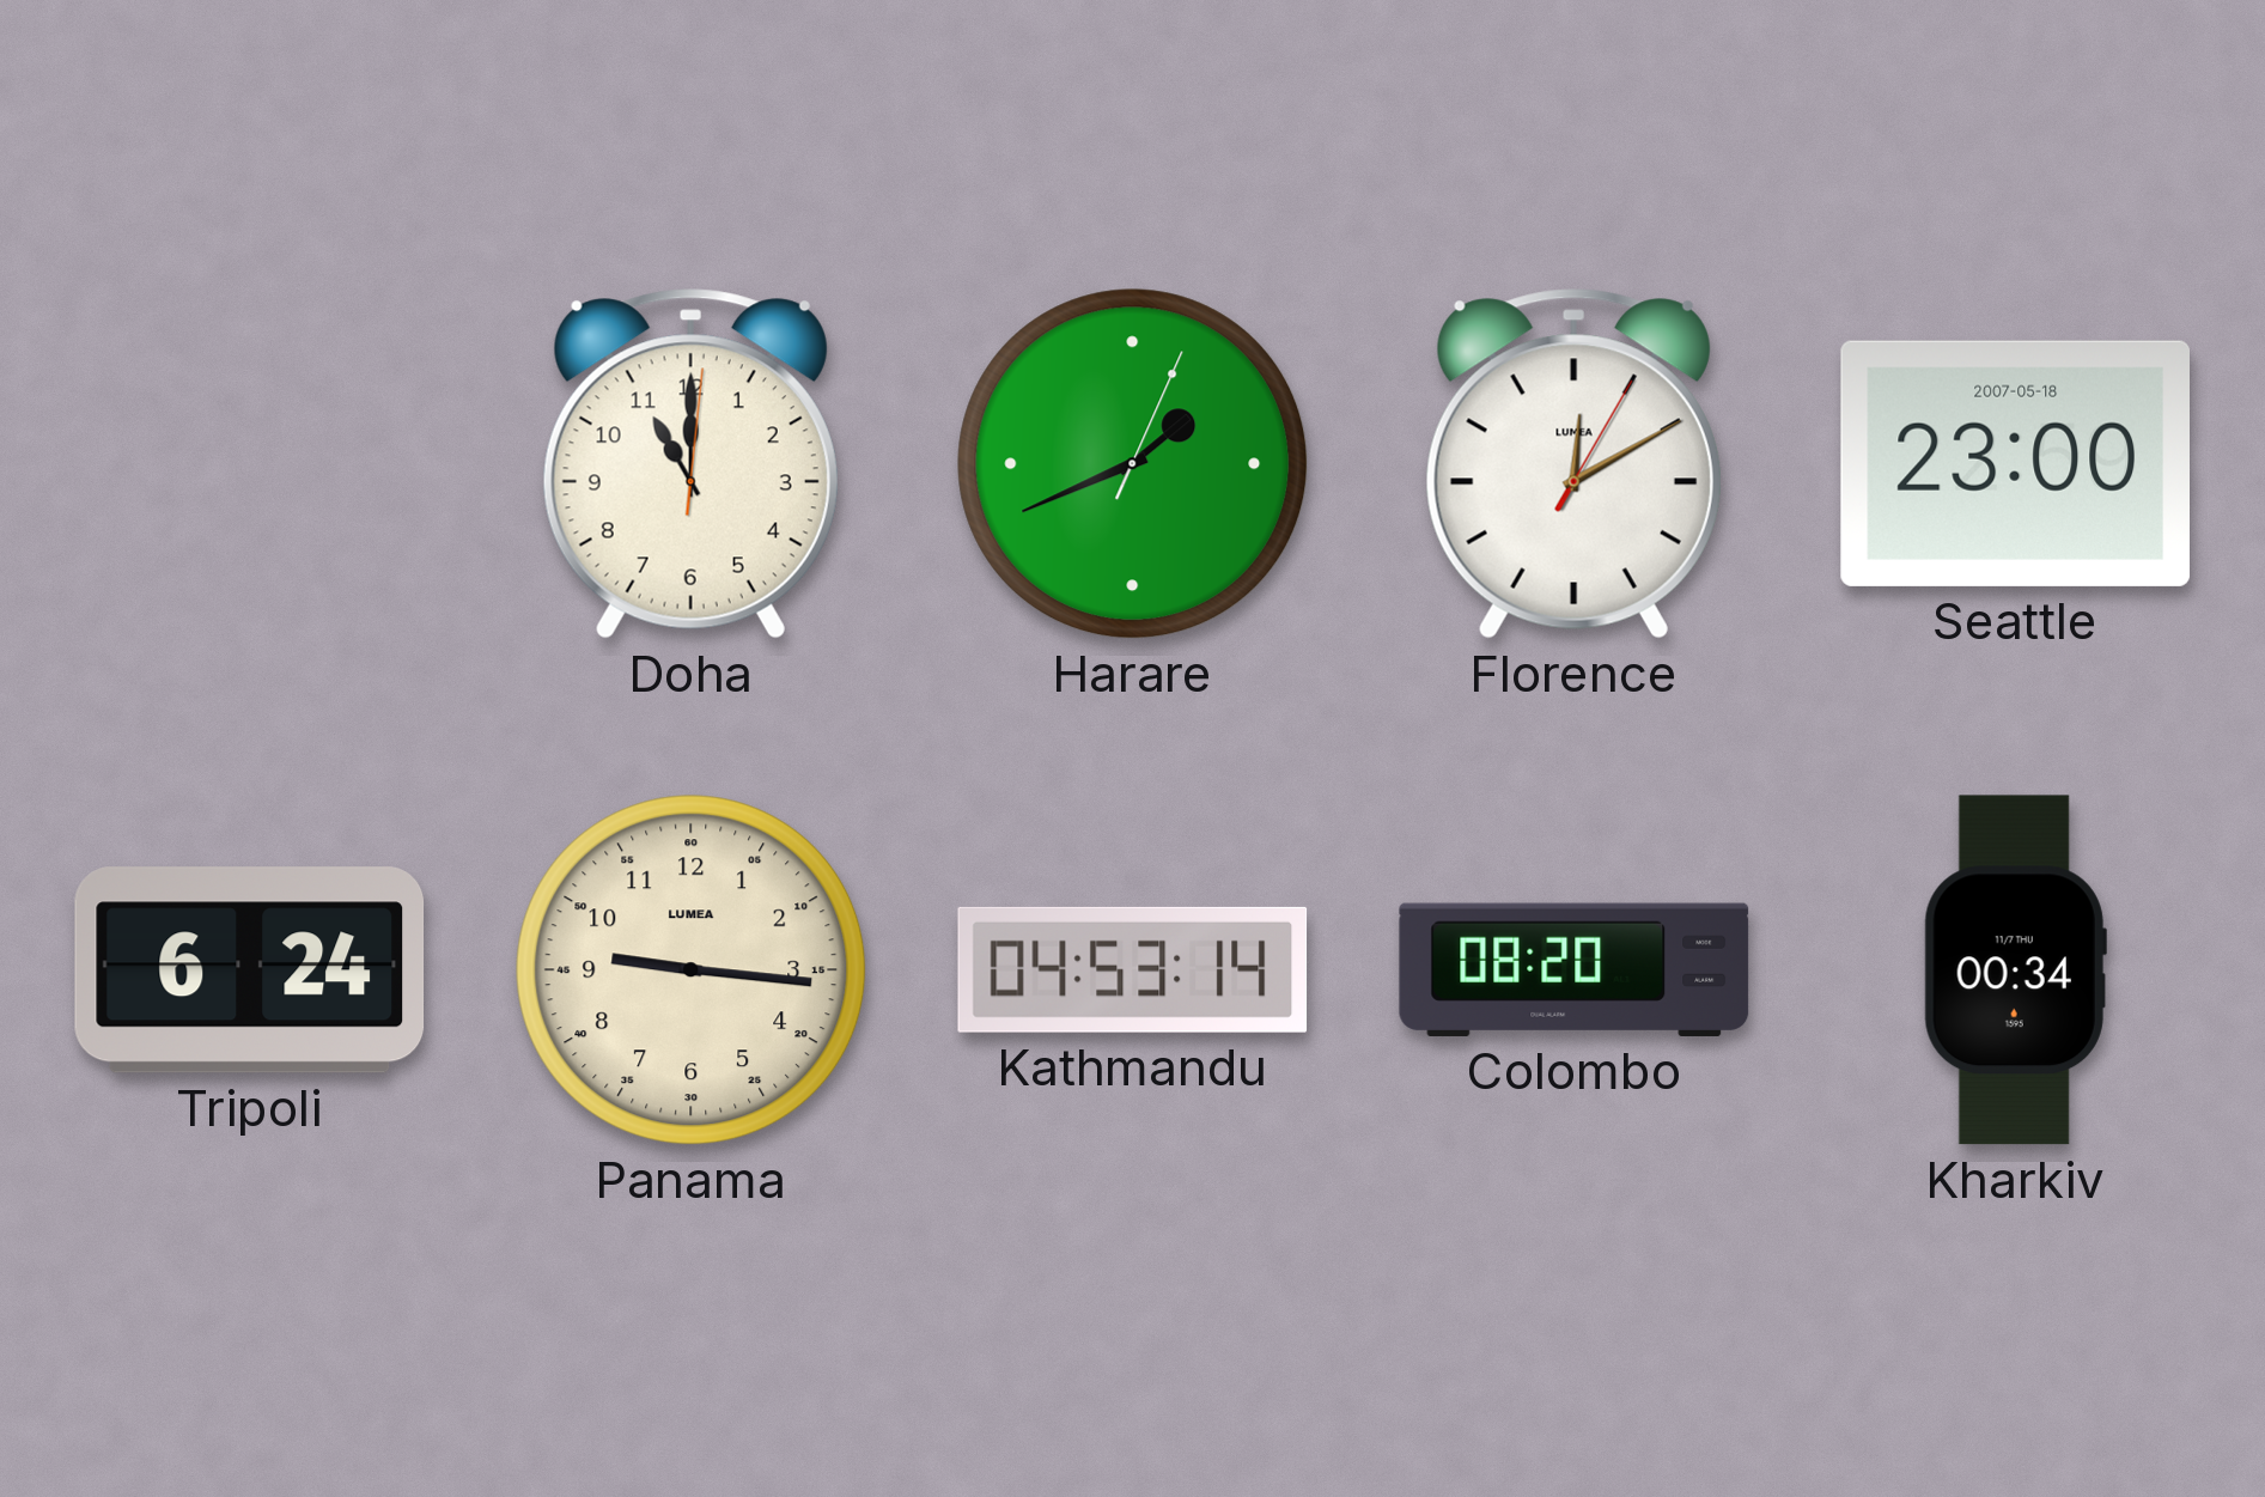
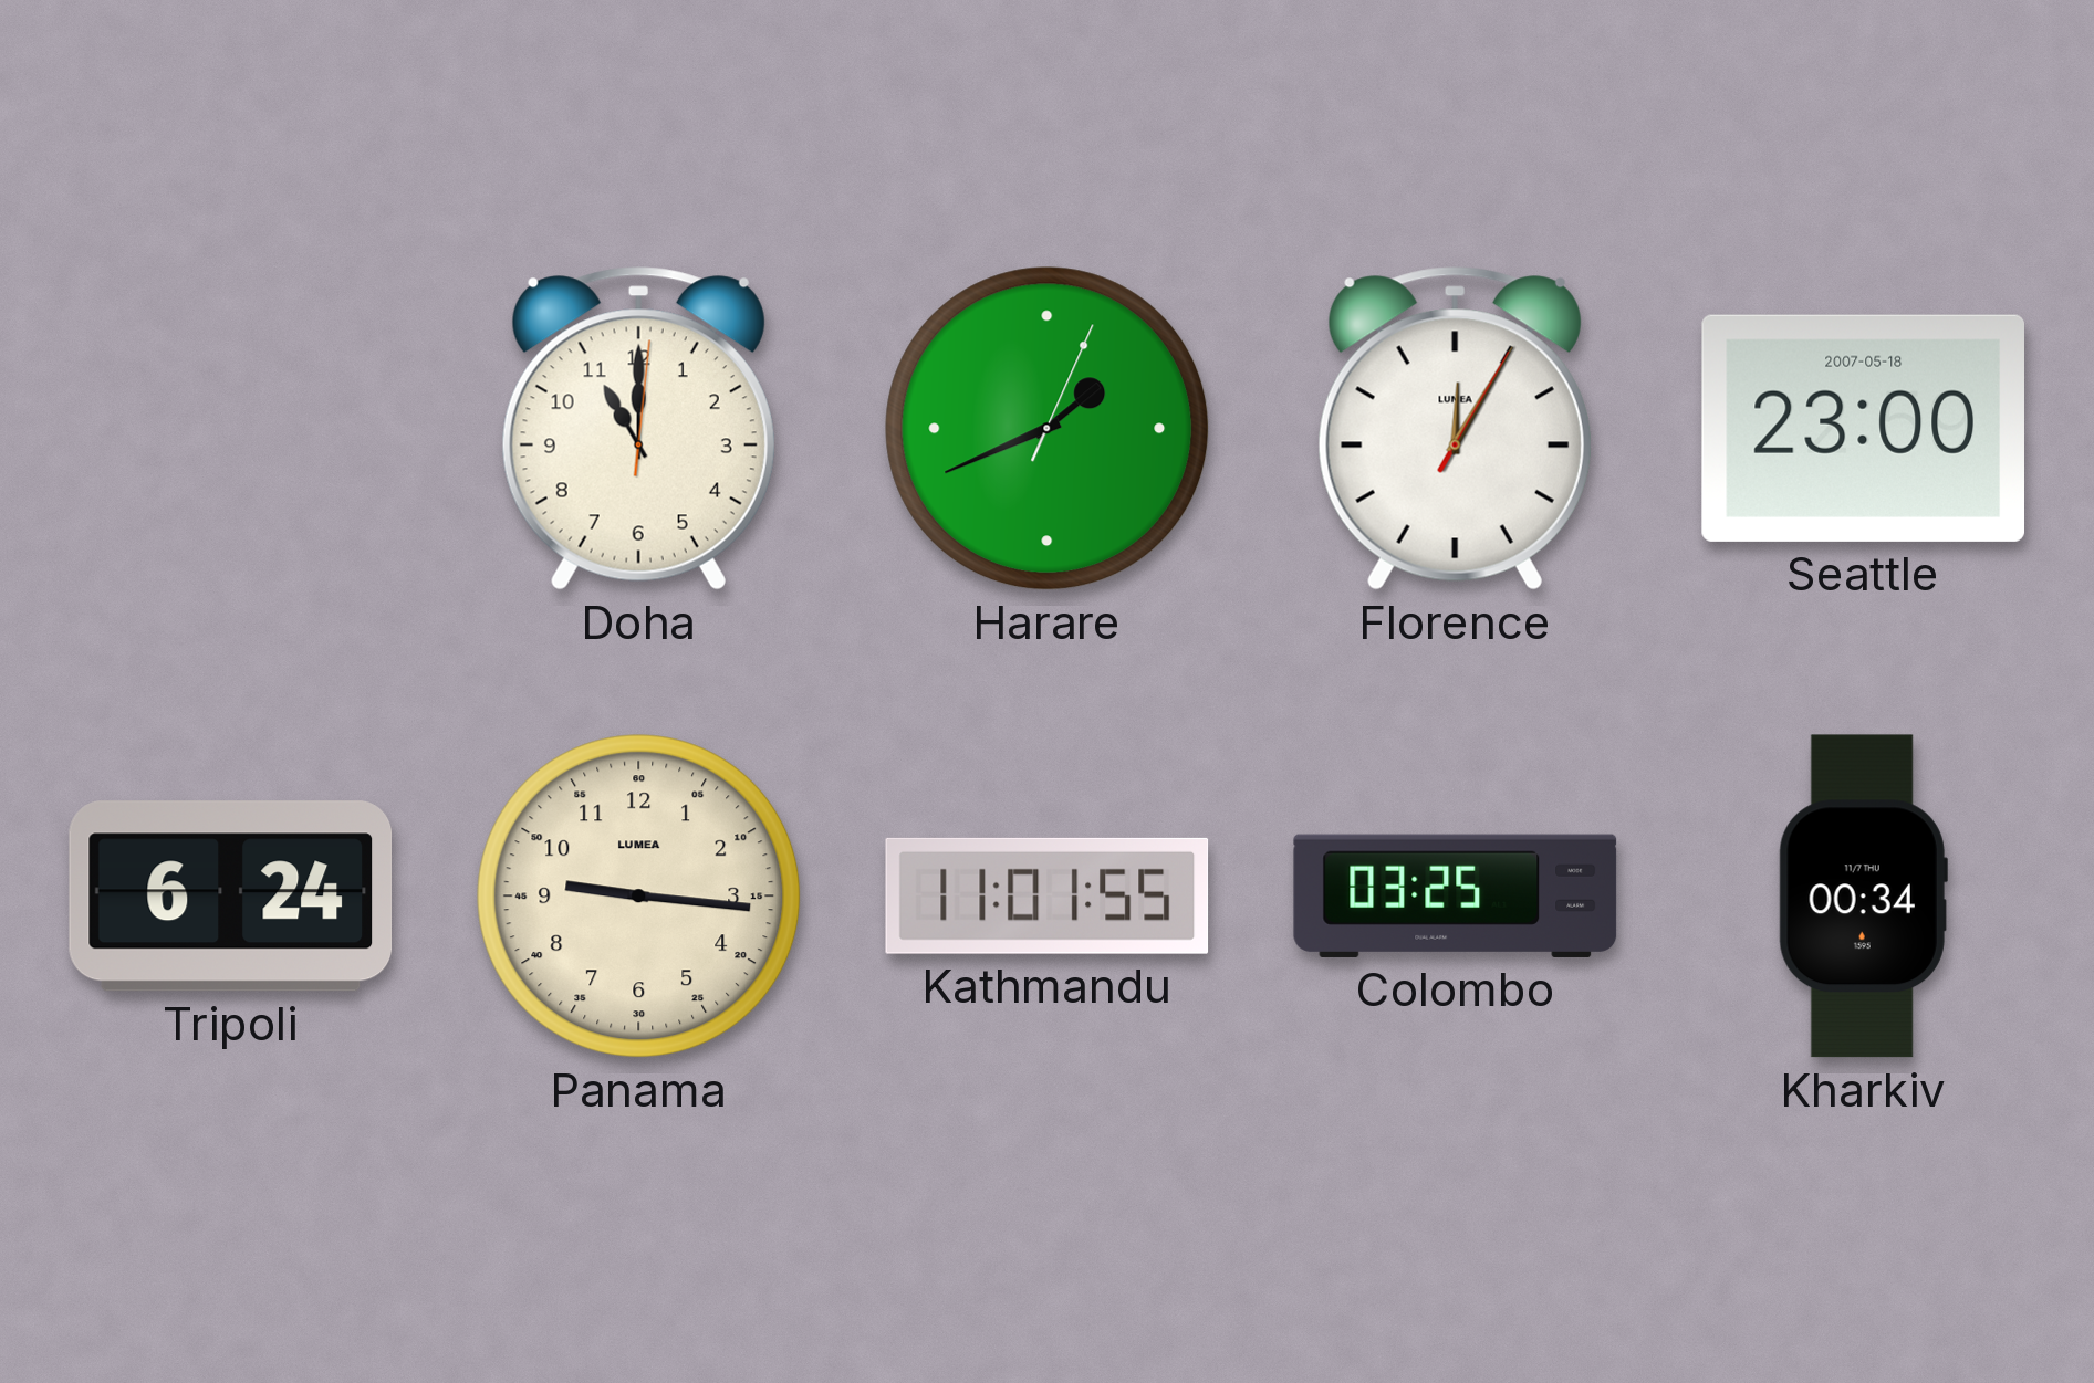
Florence: 12:10 -> 12:05 (1455, 429)
Kathmandu: 04:53 -> 11:01 (1048, 895)
Colombo: 08:20 -> 03:25 (1456, 895)
